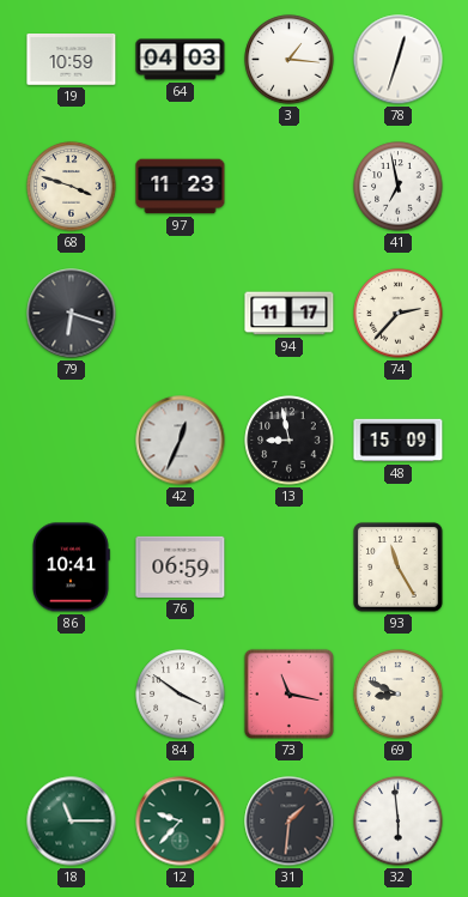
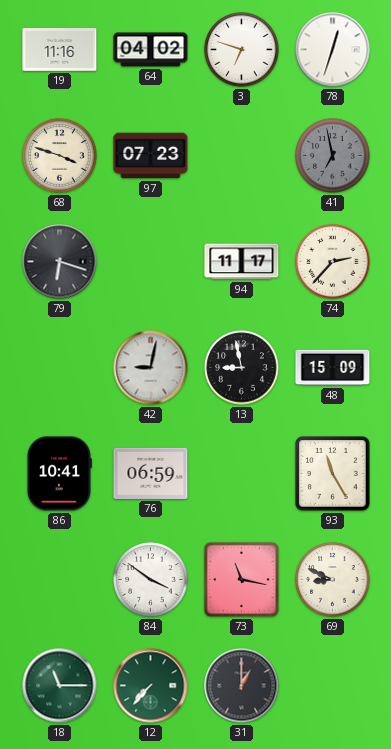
19: 10:59 -> 11:16 (60, 50)
64: 04:03 -> 04:02 (151, 50)
3: 1:16 -> 6:48 (242, 50)
97: 11:23 -> 07:23 (151, 156)
41 dial: white -> grey (333, 156)
42: 12:34 -> 9:02 (151, 368)
12: 9:37 -> 7:37 (151, 686)
31: 1:31 -> 1:00 (242, 686)
32: 5:59 -> none (399, 822)
